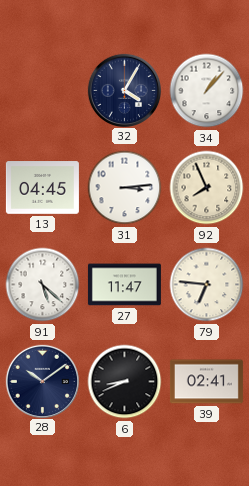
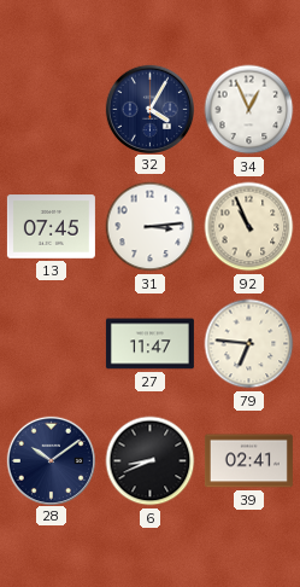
34: 1:07 -> 12:56 (249, 110)
13: 04:45 -> 07:45 (51, 227)
92: 7:56 -> 10:56 (249, 227)
91: 5:22 -> none (43, 285)
